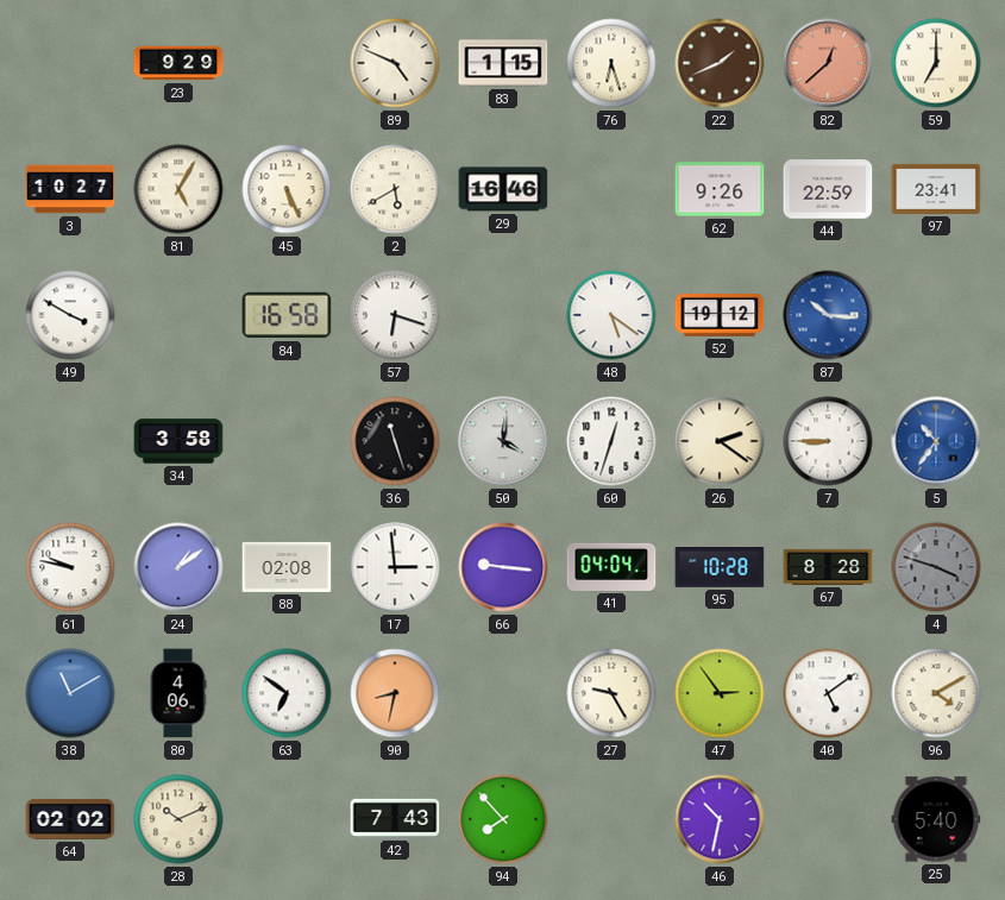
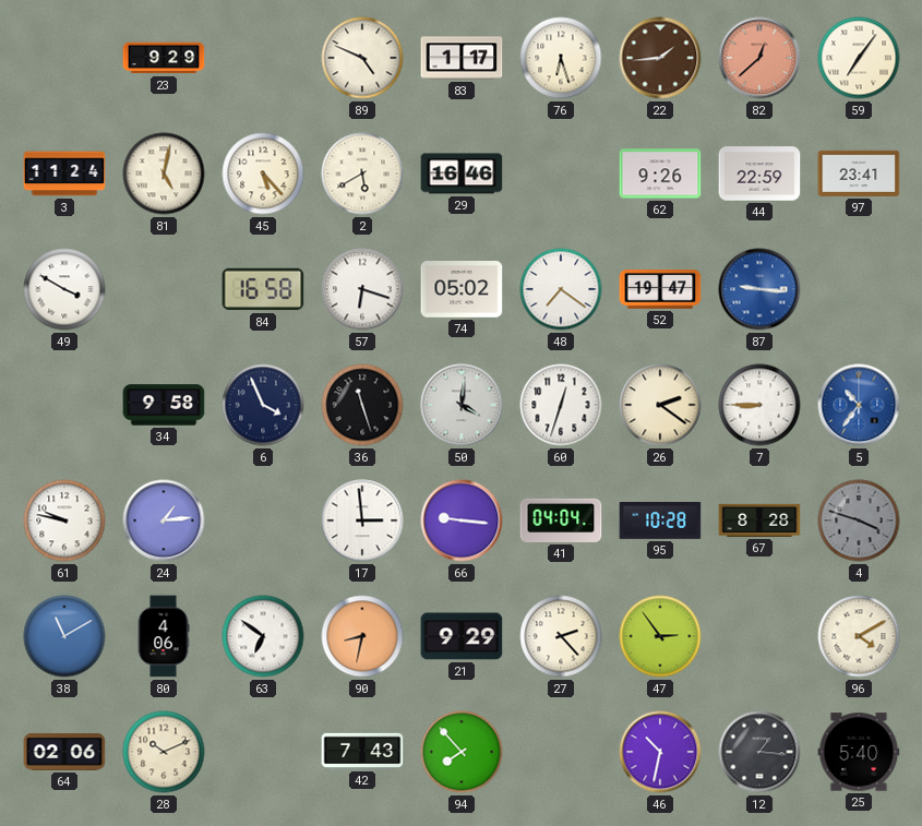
83: 1:15 -> 1:17 (462, 58)
22: 1:41 -> 1:44 (660, 58)
59: 7:00 -> 7:06 (859, 58)
3: 10:27 -> 11:24 (64, 173)
81: 5:05 -> 5:02 (164, 173)
45: 5:26 -> 5:23 (263, 173)
74: none -> 05:02 (462, 290)
48: 5:21 -> 7:21 (561, 289)
52: 19:12 -> 19:47 (660, 289)
87: 10:16 -> 9:16 (759, 289)
34: 3:58 -> 9:58 (164, 405)
6: none -> 3:56 (263, 405)
24: 1:09 -> 1:14 (164, 520)
88: 02:08 -> none (287, 567)
21: none -> 9:29 (462, 636)
27: 9:25 -> 2:23 (561, 636)
40: 5:09 -> none (828, 693)
64: 02:02 -> 02:06 (64, 752)
12: none -> 1:16 (759, 752)
